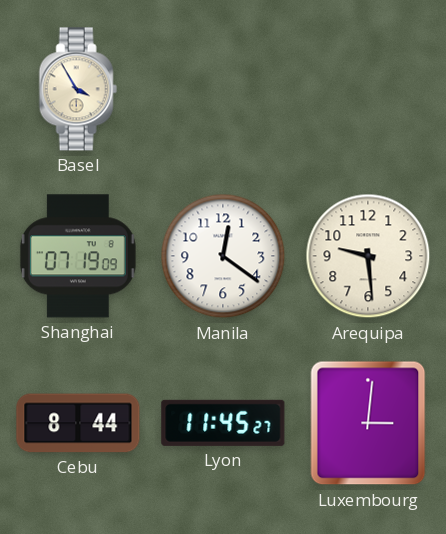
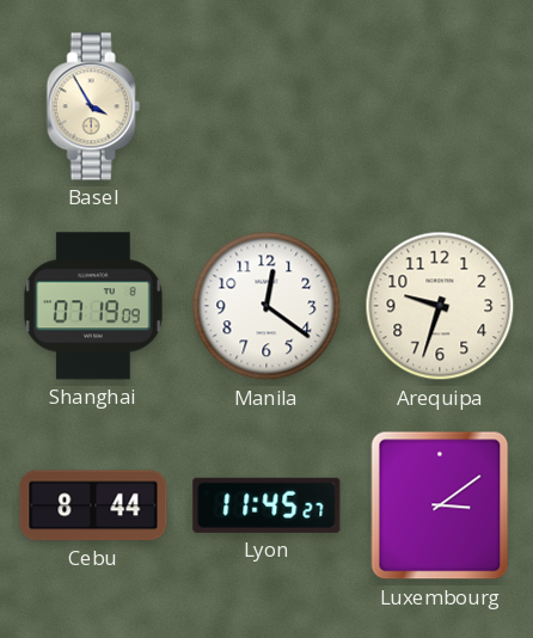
Arequipa: 9:29 -> 9:33 (440, 306)
Luxembourg: 3:01 -> 3:09 (440, 505)
